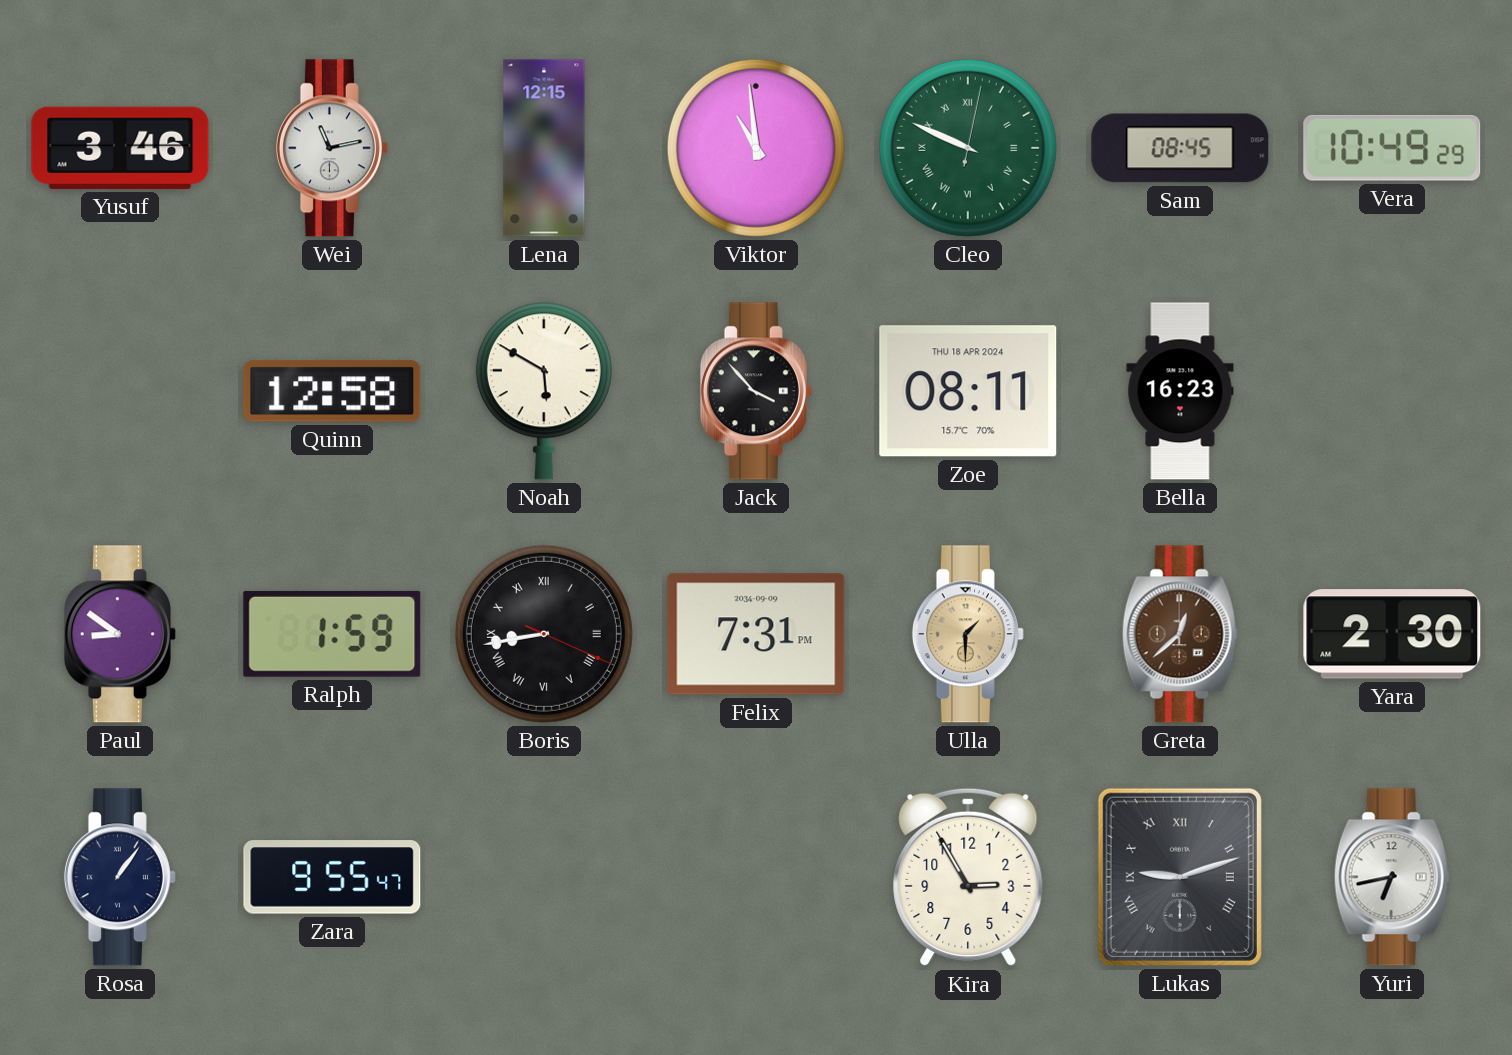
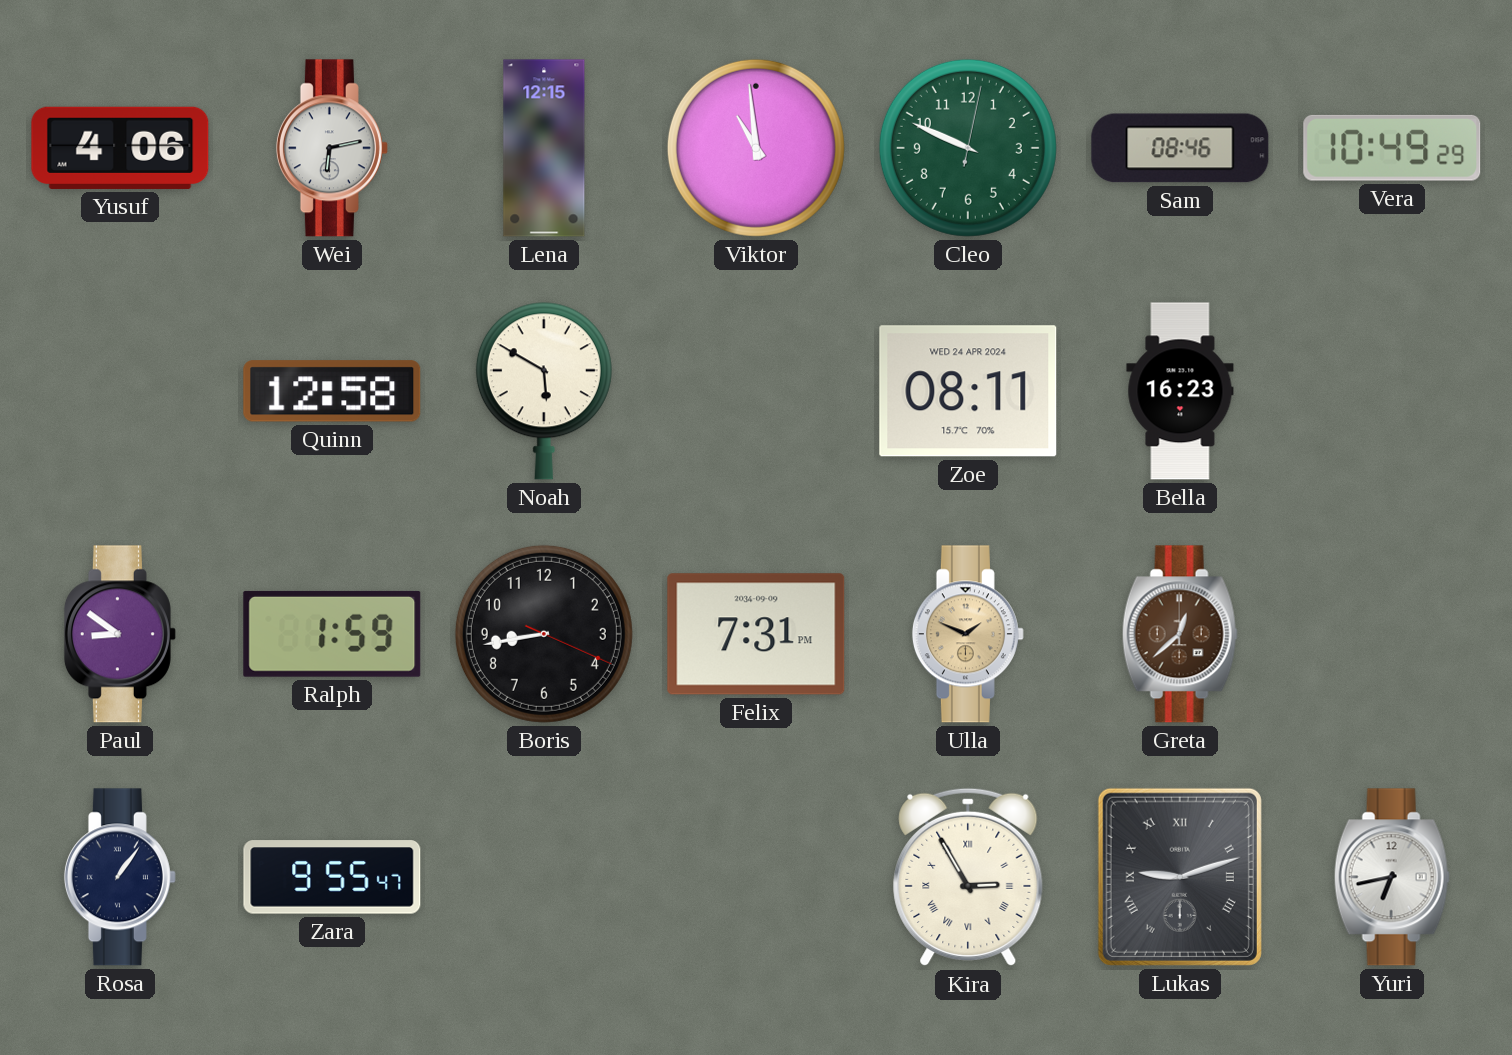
Yusuf: 3:46 -> 4:06 (120, 148)
Wei: 11:13 -> 6:13 (332, 148)
Cleo numerals: Roman -> Arabic (968, 148)
Sam: 08:45 -> 08:46 (1180, 148)
Jack: 3:53 -> none (756, 391)
Zoe date: THU 18 APR 2024 -> WED 24 APR 2024 (968, 391)
Boris numerals: Roman -> Arabic (544, 634)
Ulla: 1:30 -> 1:49 (968, 634)
Yara: 2:30 -> none (1392, 634)
Kira numerals: Arabic -> Roman (968, 877)
